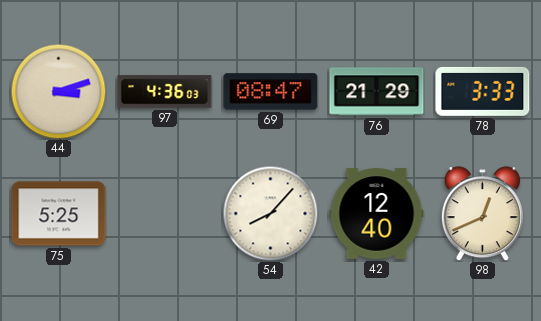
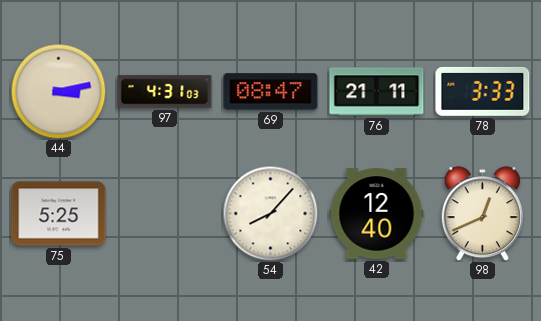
44: 3:12 -> 3:13 (58, 91)
97: 4:36 -> 4:31 (165, 92)
76: 21:29 -> 21:11 (377, 92)
